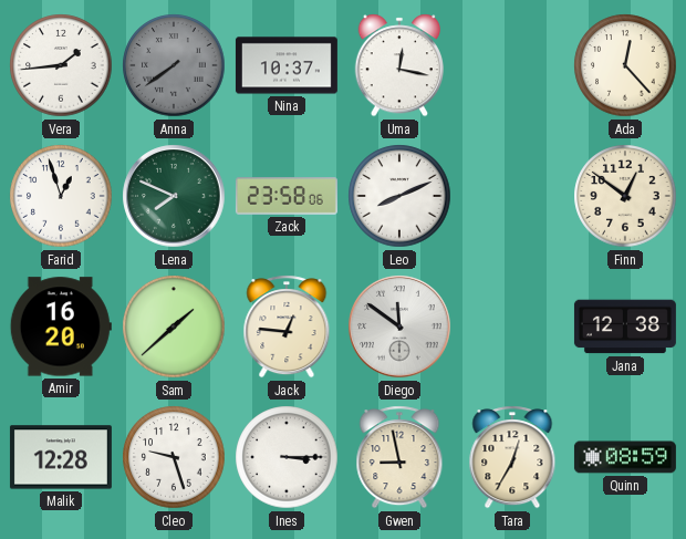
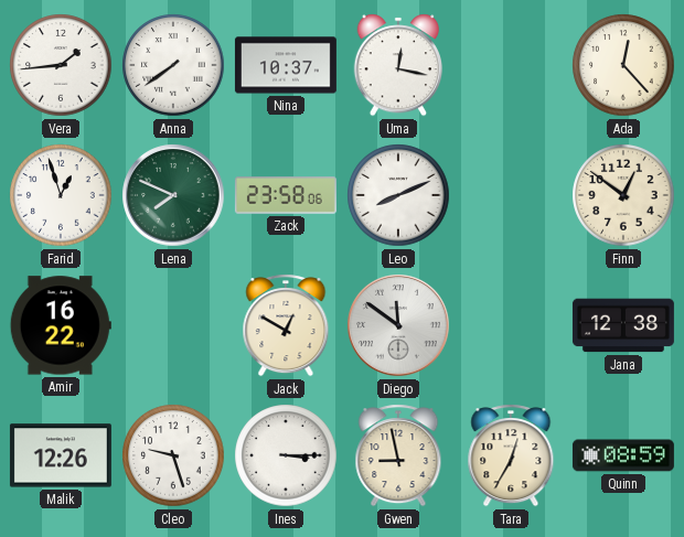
Anna dial: grey -> white (173, 65)
Amir: 16:20 -> 16:22 (61, 325)
Sam: 1:38 -> none (174, 326)
Jack: 12:46 -> 12:50 (286, 325)
Malik: 12:28 -> 12:26 (61, 455)
